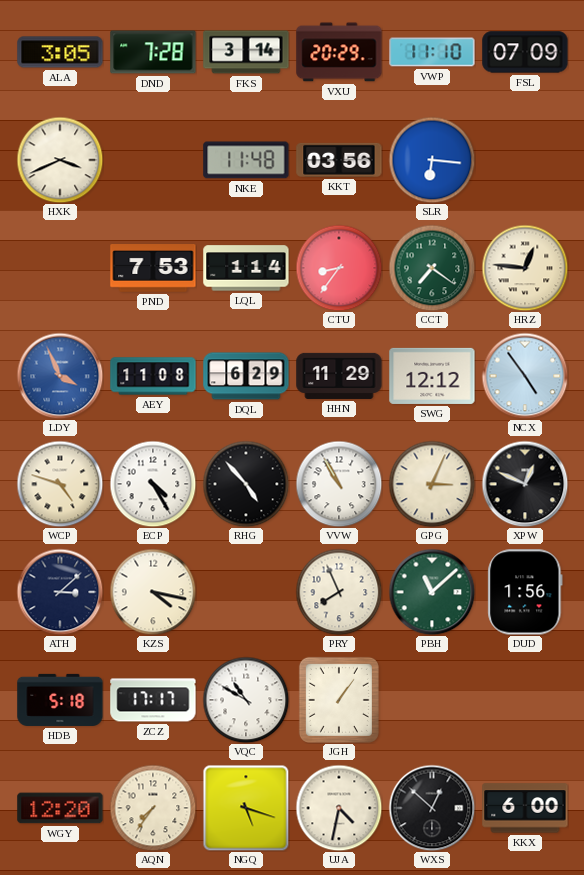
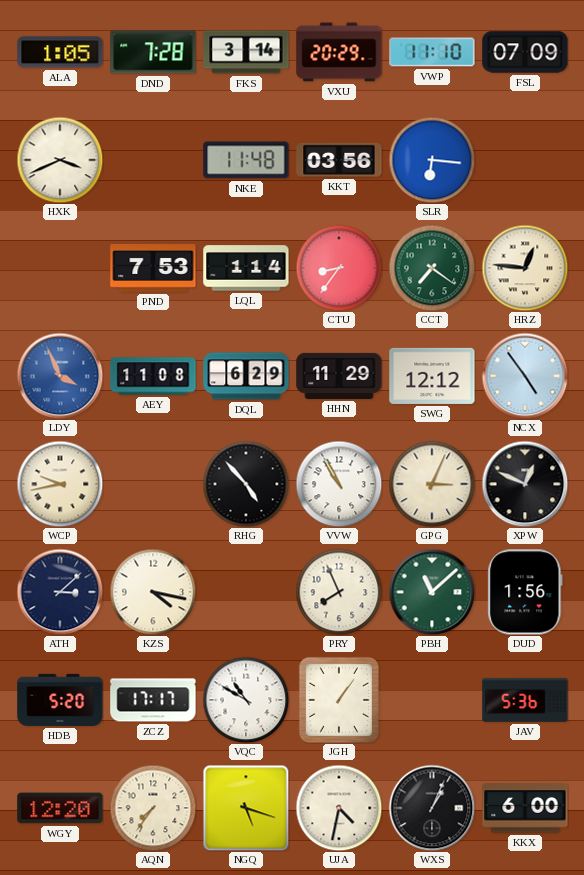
ALA: 3:05 -> 1:05 (60, 52)
WCP: 4:48 -> 9:43 (60, 484)
ECP: 4:25 -> none (153, 484)
HDB: 5:18 -> 5:20 (60, 700)
JAV: none -> 5:36 (525, 700)
WXS: 12:52 -> 1:04 (432, 808)
